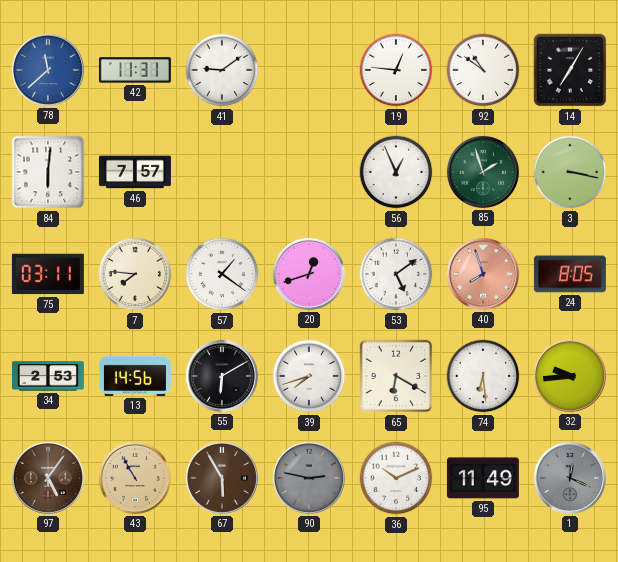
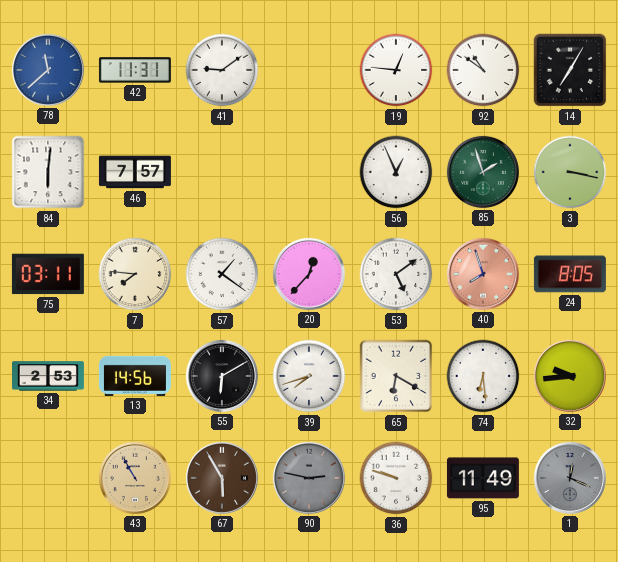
20: 12:42 -> 12:37 (309, 274)
97: 5:06 -> none (48, 478)
36: 10:11 -> 9:48 (396, 478)
